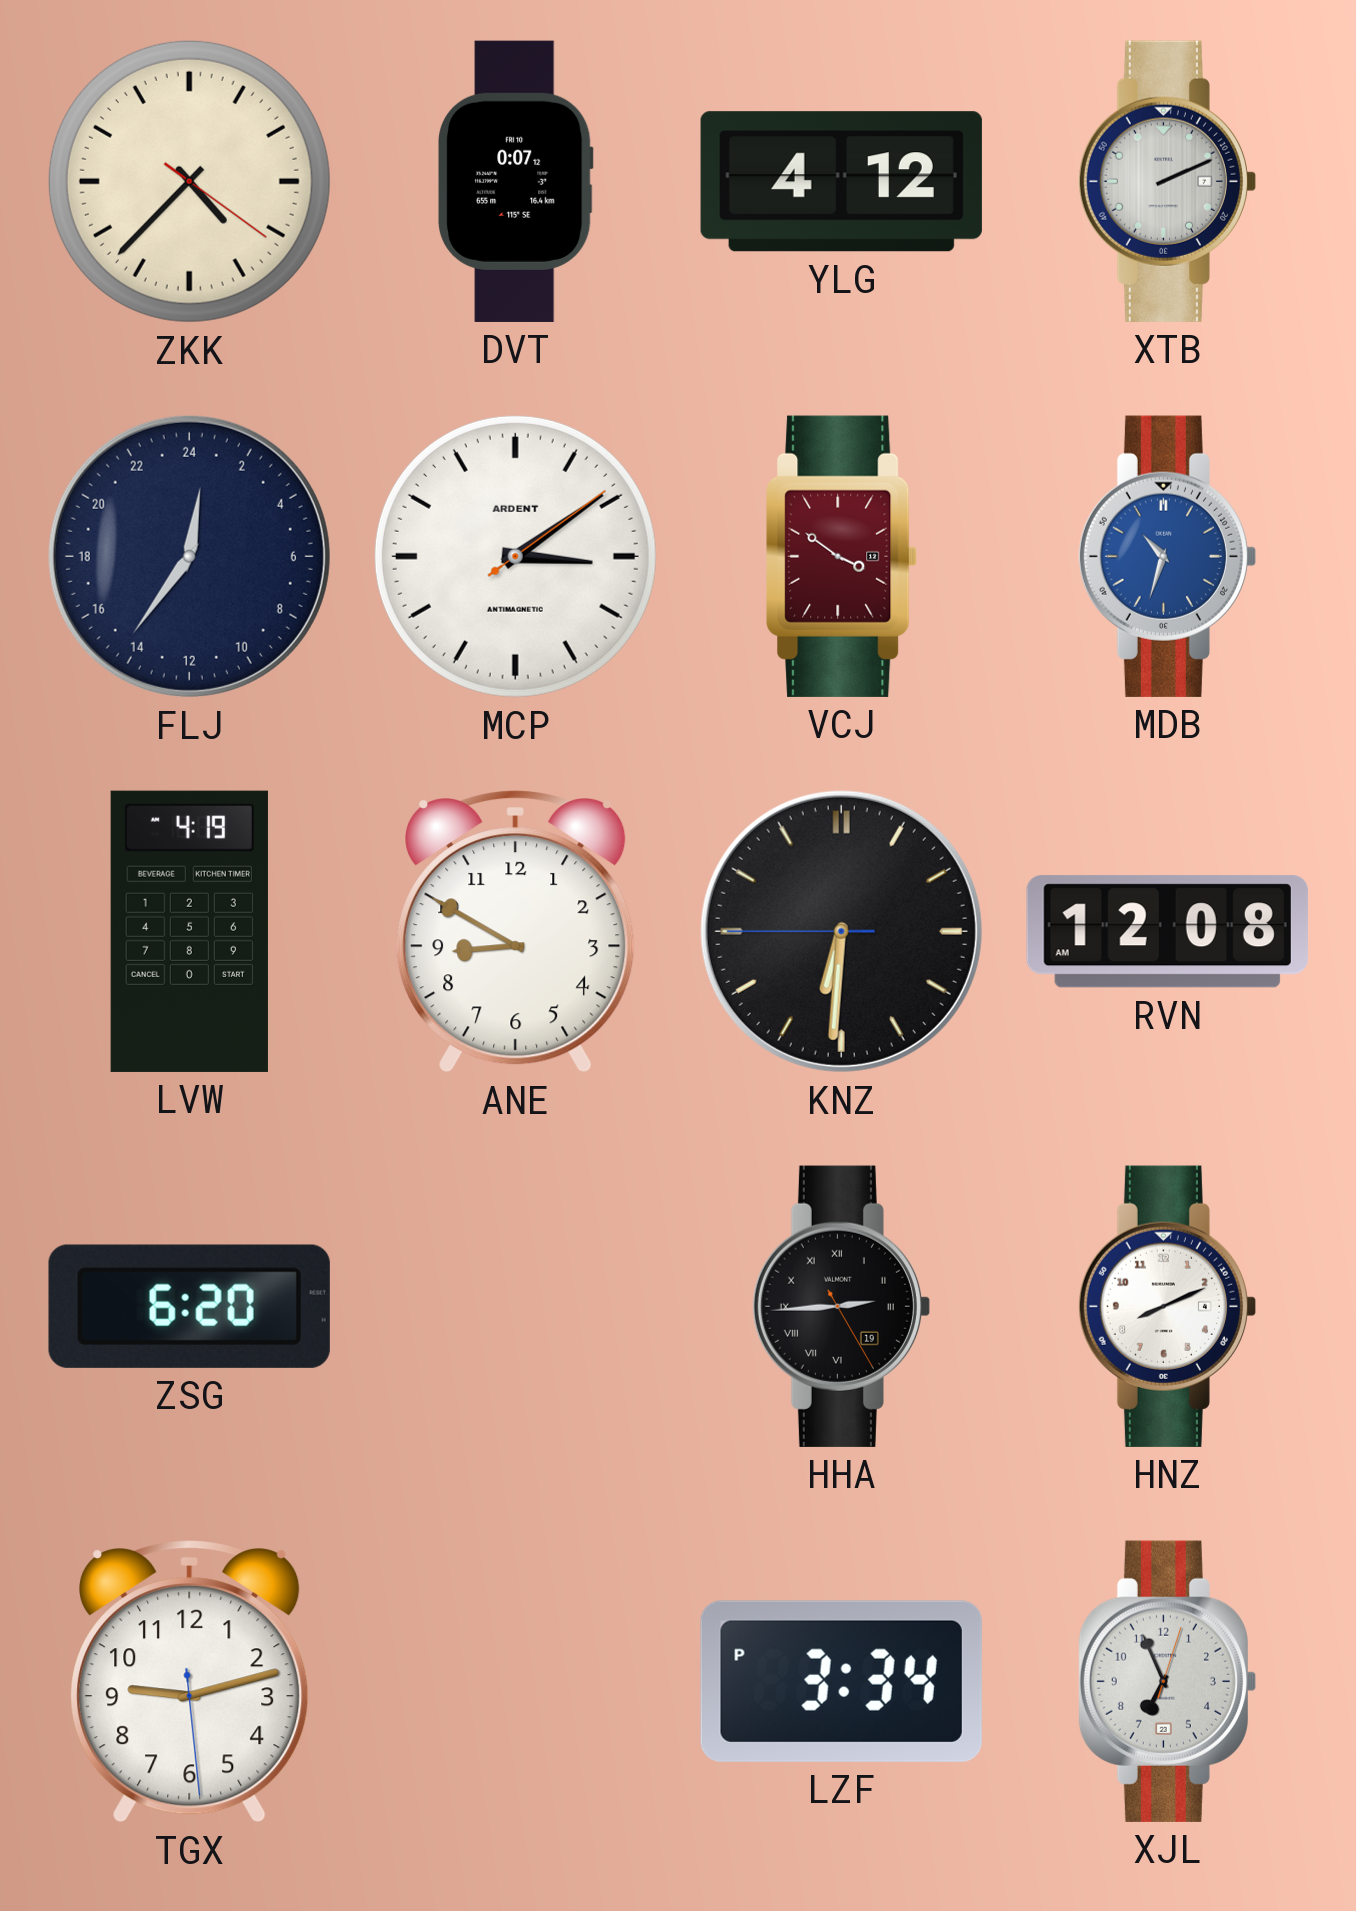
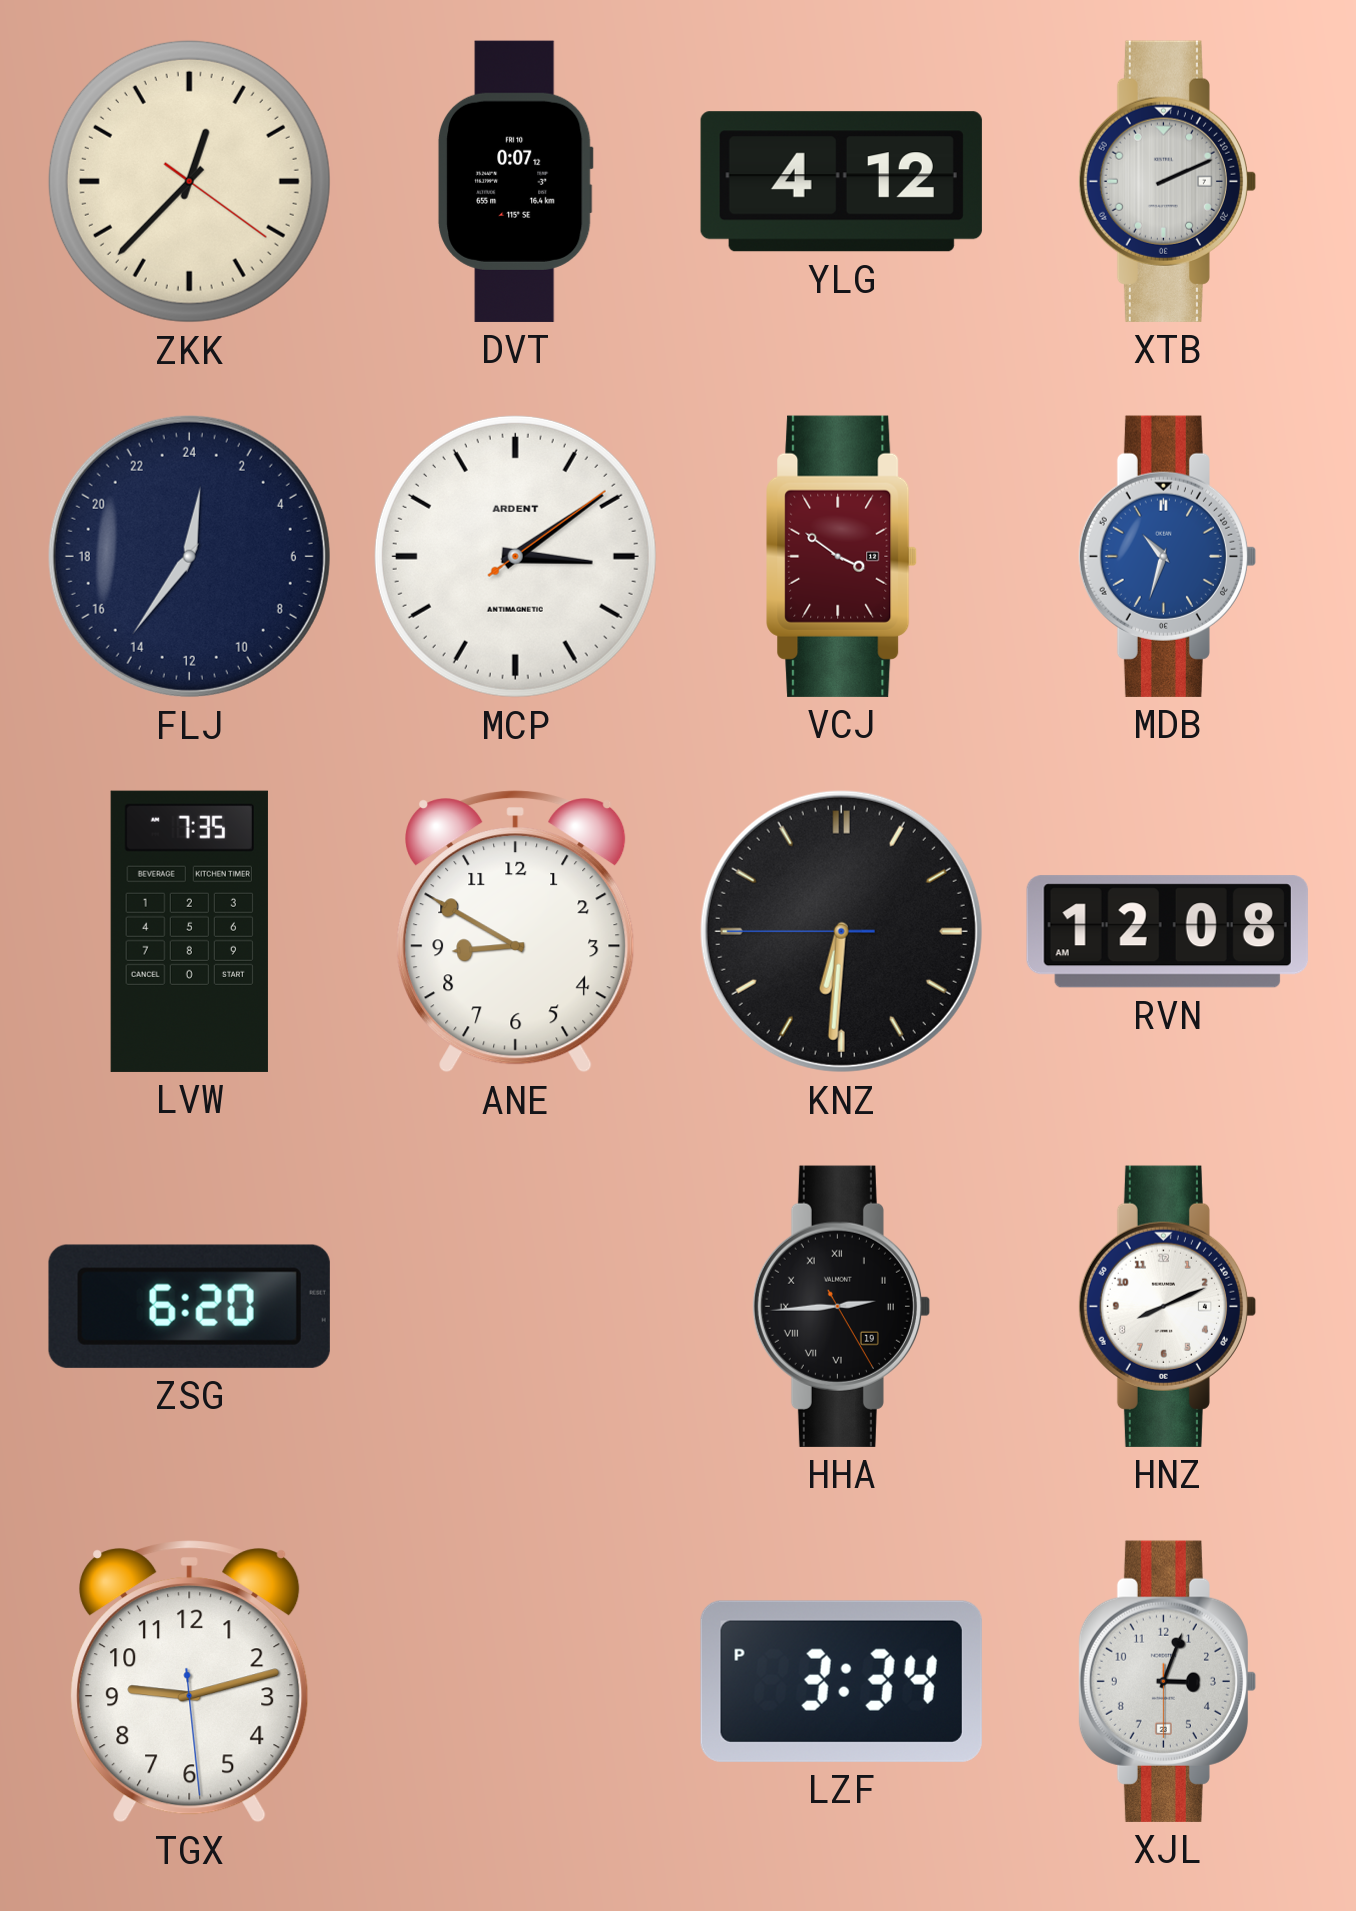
ZKK: 4:37 -> 12:37 (189, 181)
LVW: 4:19 -> 7:35 (189, 931)
XJL: 6:56 -> 3:03 (1167, 1681)
